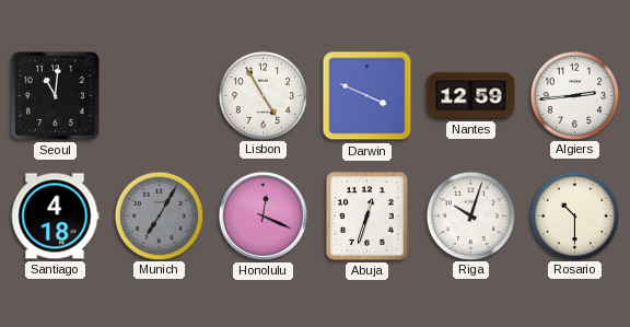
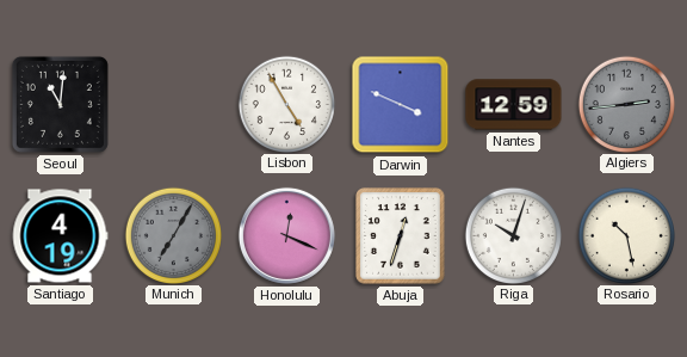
Algiers dial: white -> grey (626, 104)
Santiago: 4:18 -> 4:19 (60, 236)
Rosario: 10:30 -> 10:28 (626, 235)
